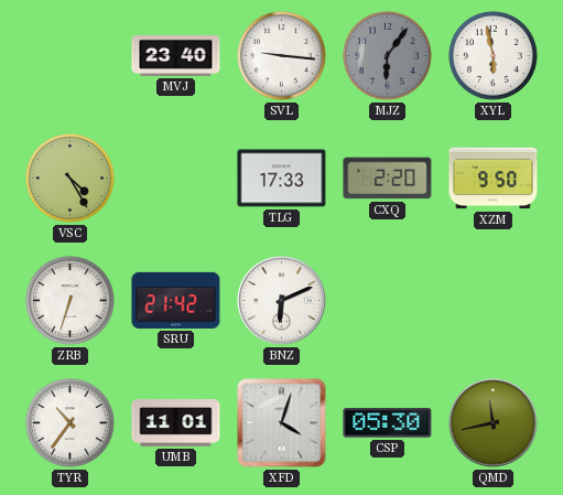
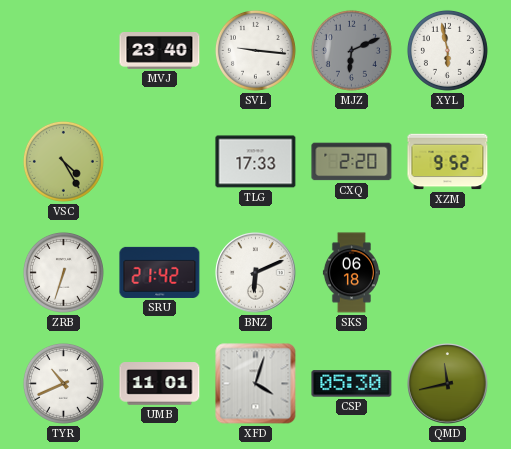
MJZ: 6:06 -> 6:11 (351, 50)
XZM: 9:50 -> 9:52 (448, 162)
SKS: none -> 06:18 (351, 273)
TYR: 10:36 -> 10:41 (63, 383)
